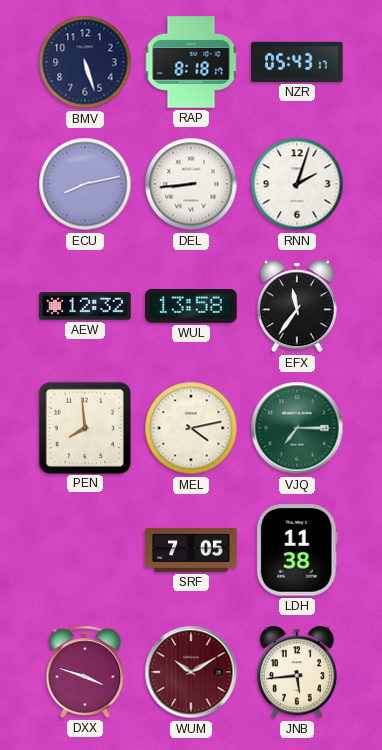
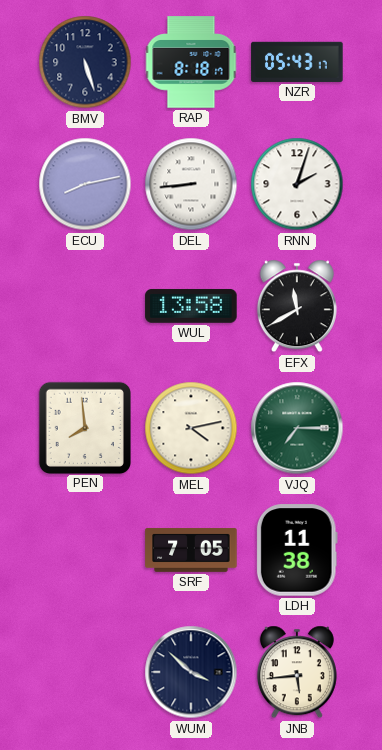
AEW: 12:32 -> none (85, 306)
EFX: 11:36 -> 11:40 (297, 306)
DXX: 3:48 -> none (85, 672)
WUM: 10:10 -> 3:52 (191, 672)
WUM dial: burgundy -> navy (191, 672)
